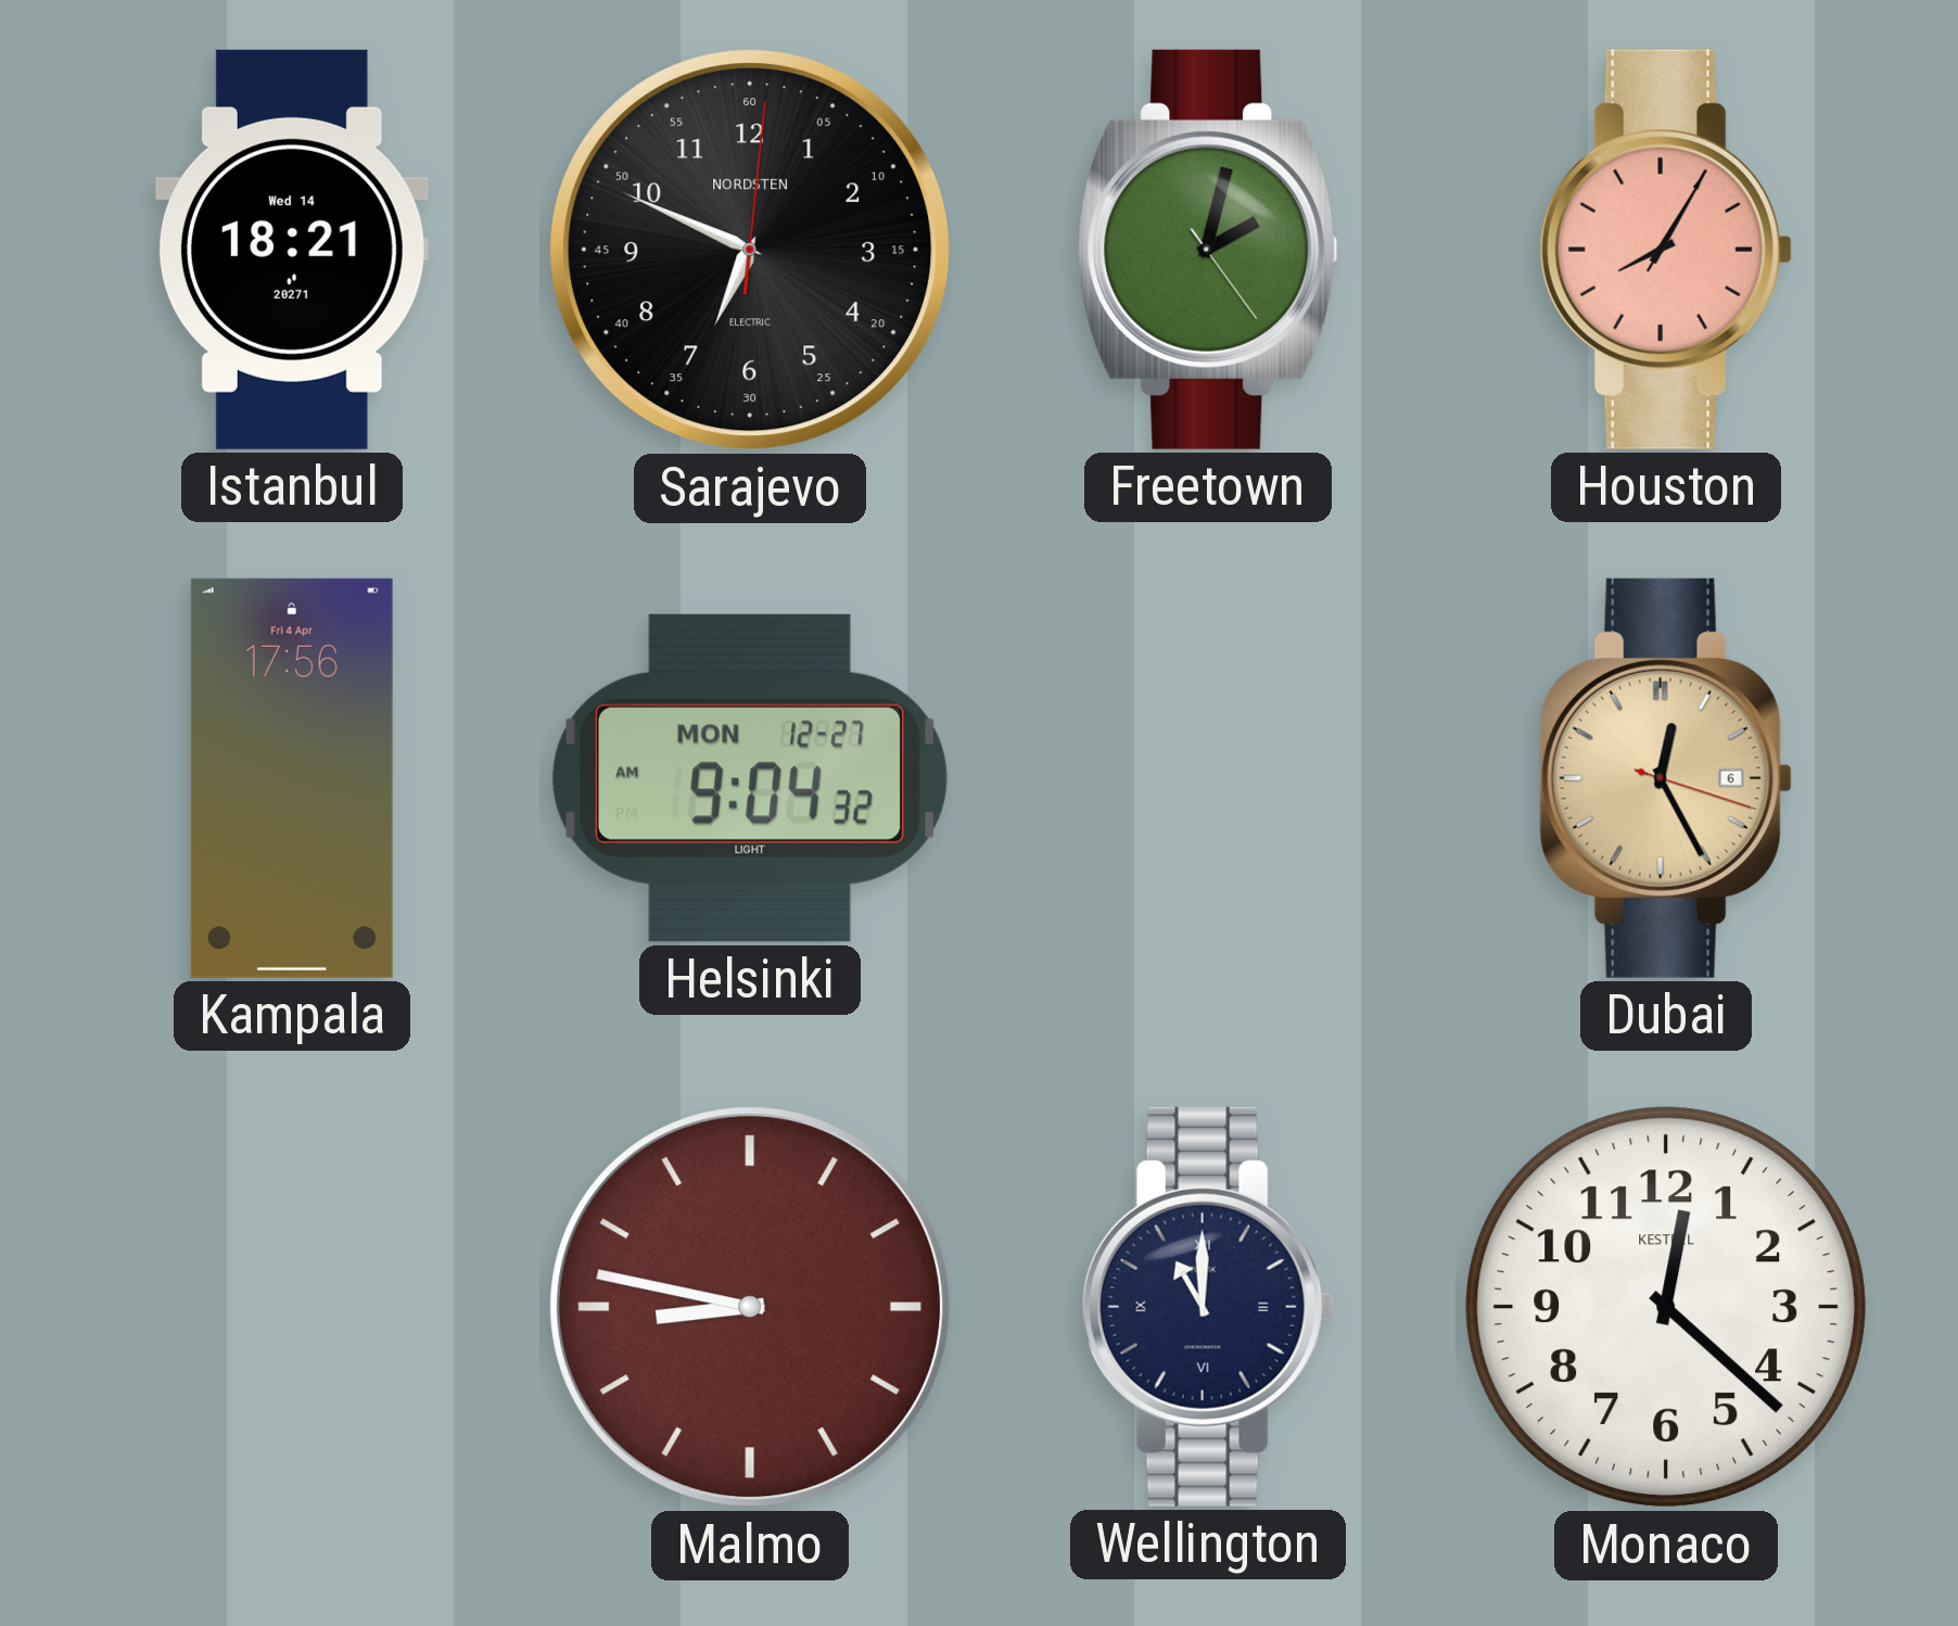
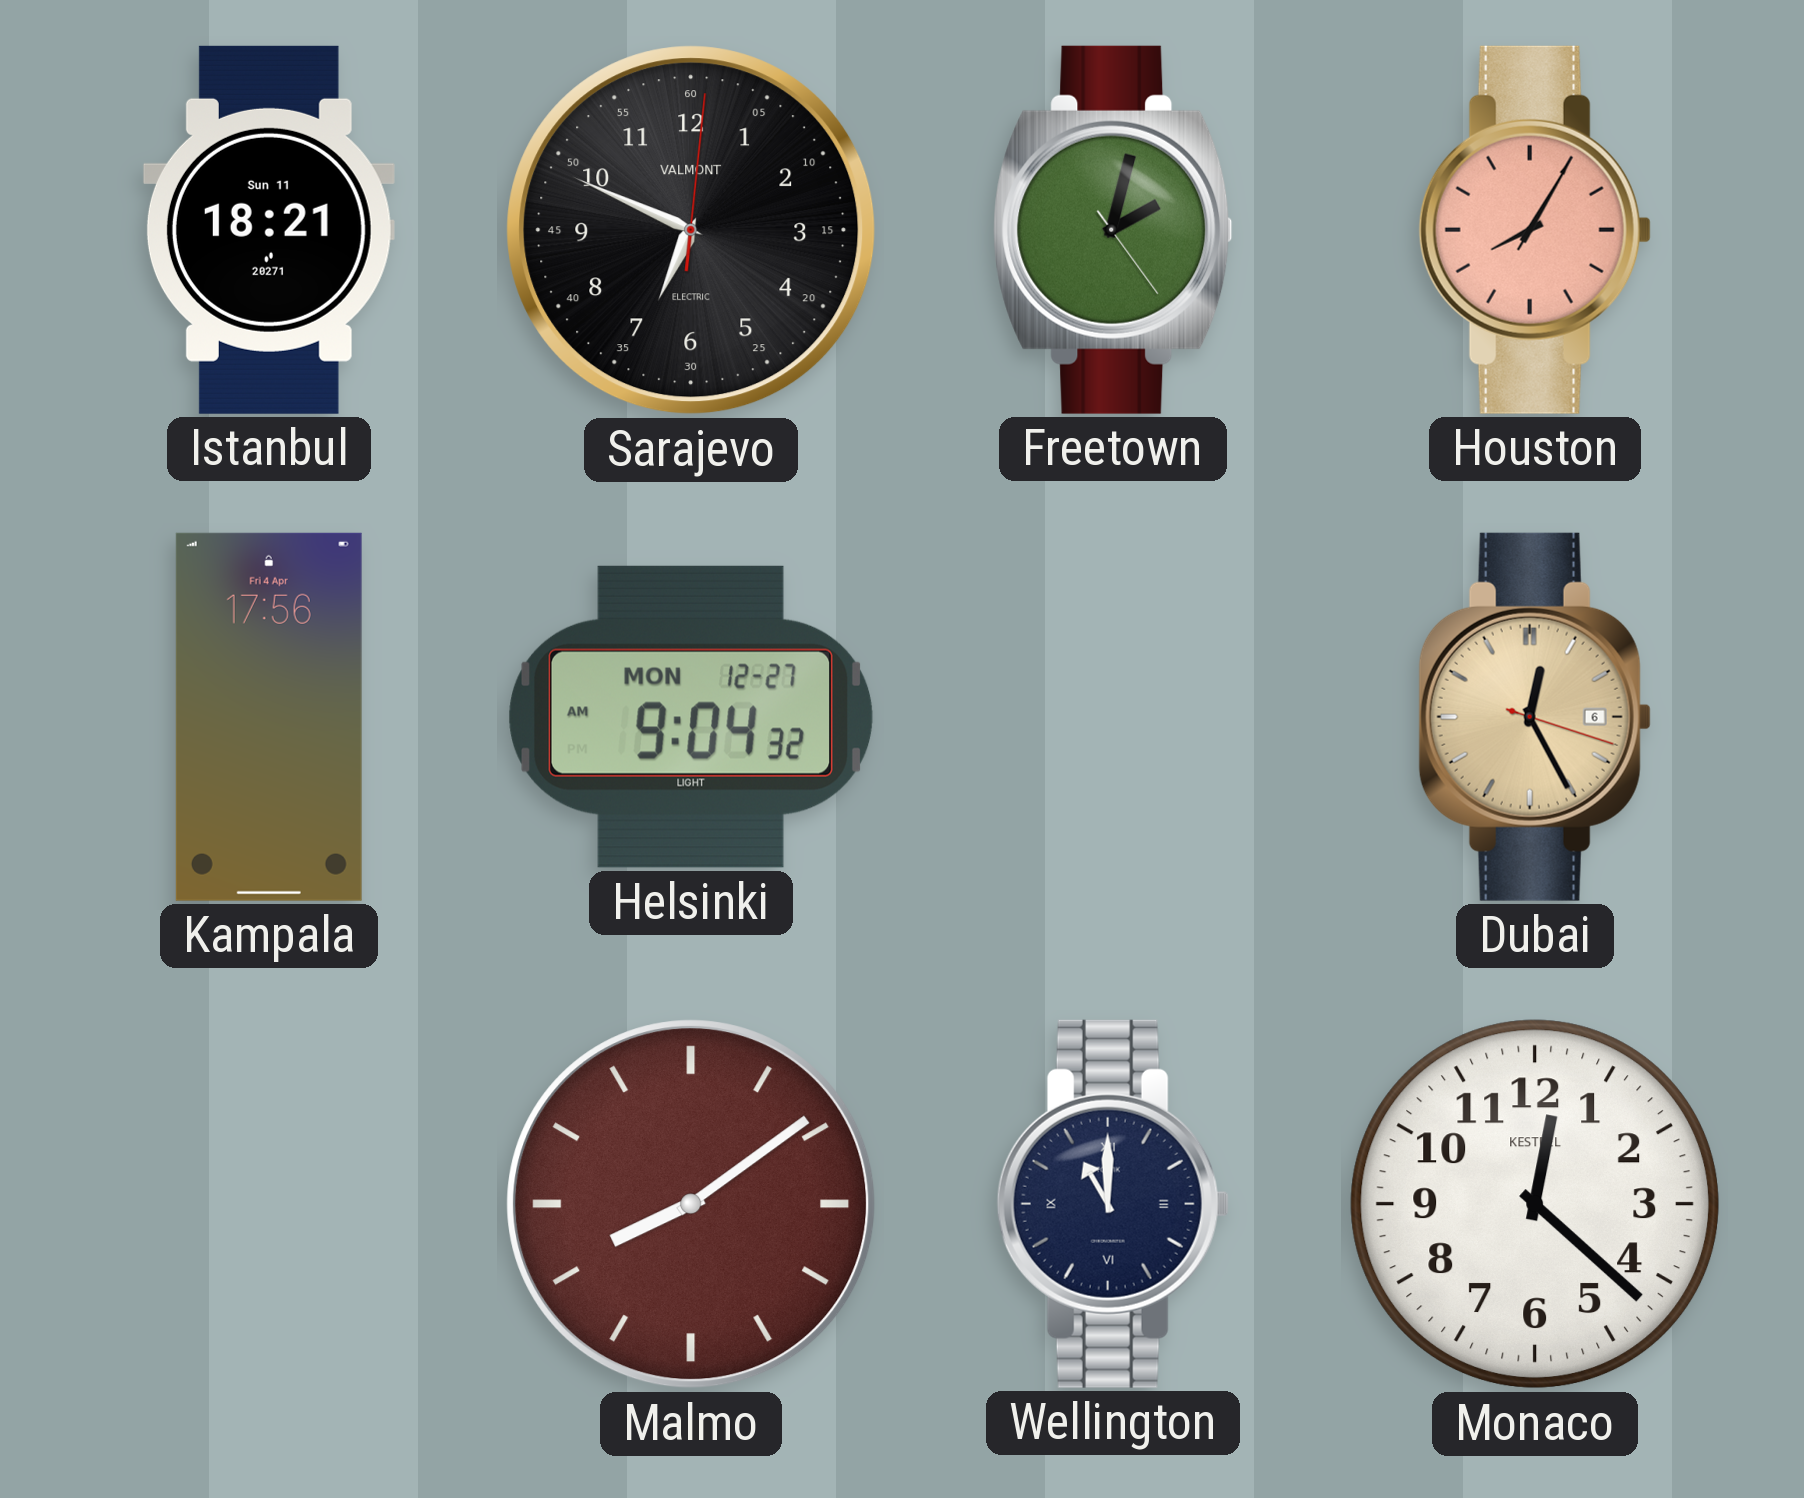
Istanbul date: Wed 14 -> Sun 11 (269, 230)
Sarajevo brand: NORDSTEN -> VALMONT (691, 230)
Malmo: 8:47 -> 8:09 (691, 1204)
